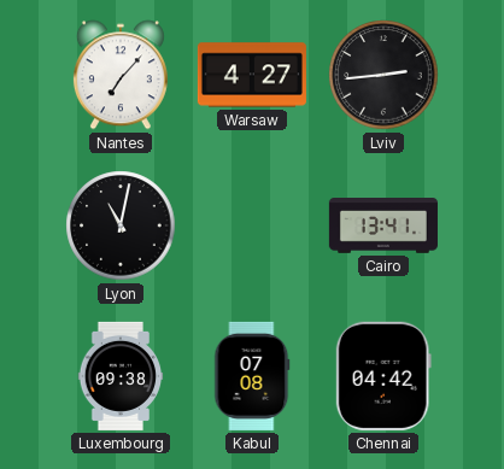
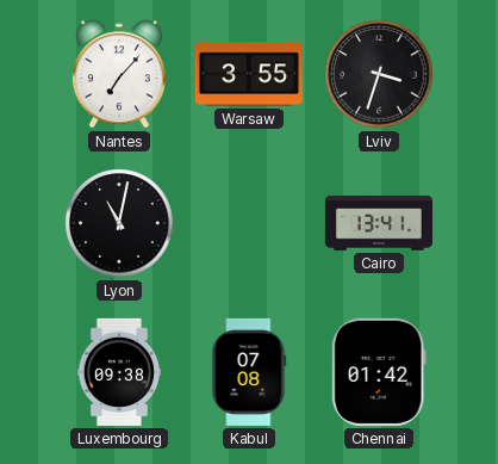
Warsaw: 4:27 -> 3:55 (249, 74)
Lviv: 2:44 -> 3:33 (379, 74)
Chennai: 04:42 -> 01:42 (379, 372)
